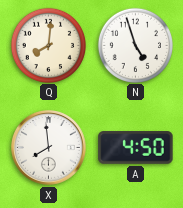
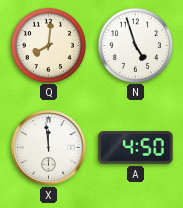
X: 7:59 -> 11:59 (49, 148)
